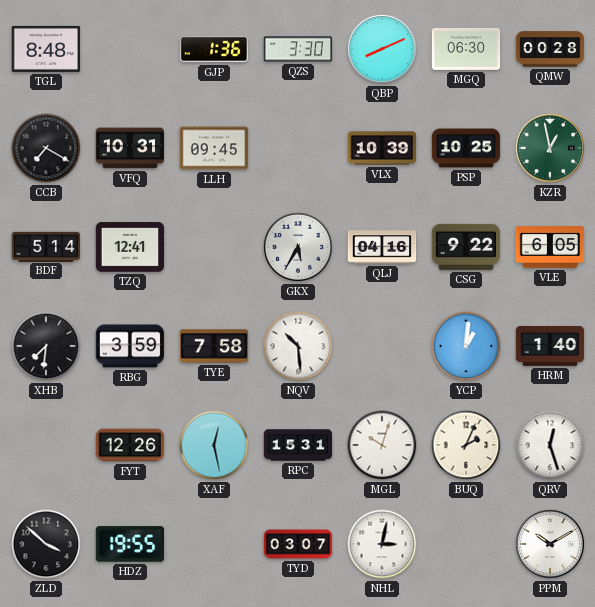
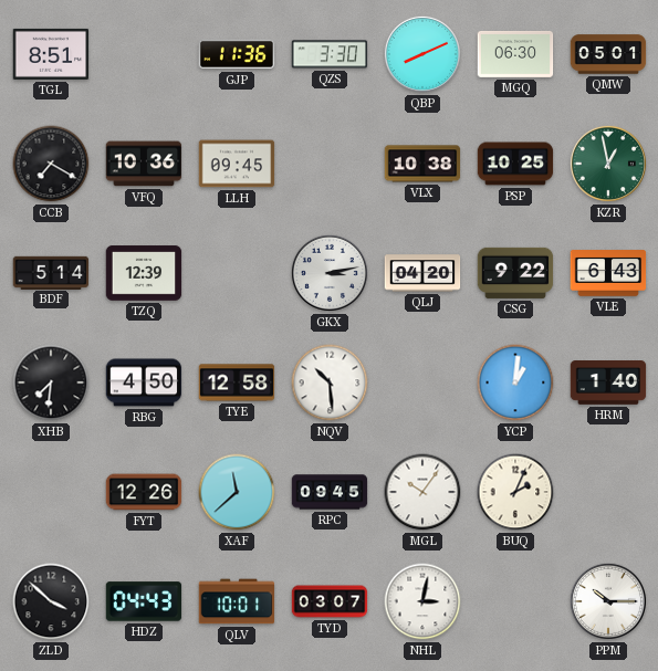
TGL: 8:48 -> 8:51 (51, 54)
GJP: 1:36 -> 11:36 (237, 54)
QMW: 00:28 -> 05:01 (608, 54)
VFQ: 10:31 -> 10:36 (144, 164)
VLX: 10:39 -> 10:38 (422, 164)
TZQ: 12:41 -> 12:39 (144, 273)
GKX: 5:35 -> 3:13 (330, 273)
QLJ: 04:16 -> 04:20 (422, 273)
VLE: 6:05 -> 6:43 (608, 273)
RBG: 3:59 -> 4:50 (144, 382)
TYE: 7:58 -> 12:58 (237, 382)
XAF: 12:28 -> 11:38 (237, 492)
RPC: 15:31 -> 09:45 (330, 492)
MGL: 10:03 -> 10:06 (422, 492)
QRV: 12:27 -> none (550, 445)
HDZ: 19:55 -> 04:43 (144, 601)
QLV: none -> 10:01 (237, 601)
PPM: 10:10 -> 10:15 (608, 601)
